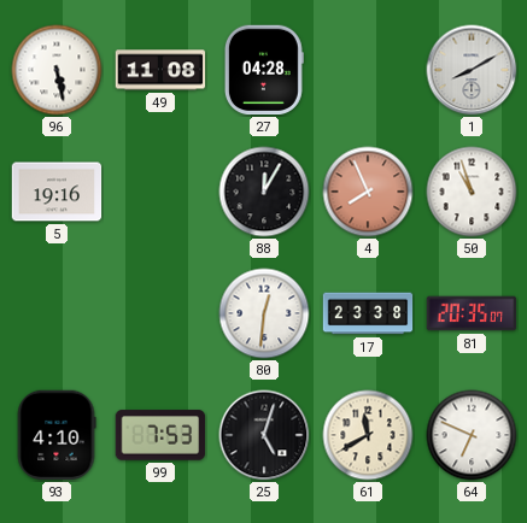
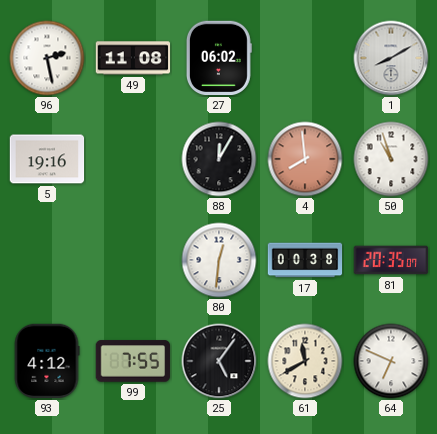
96: 5:28 -> 2:28 (47, 58)
27: 04:28 -> 06:02 (219, 58)
4: 7:56 -> 7:59 (305, 159)
17: 23:38 -> 00:38 (305, 260)
93: 4:10 -> 4:12 (47, 361)
99: 7:53 -> 7:55 (133, 361)
25: 5:03 -> 5:06 (219, 361)
